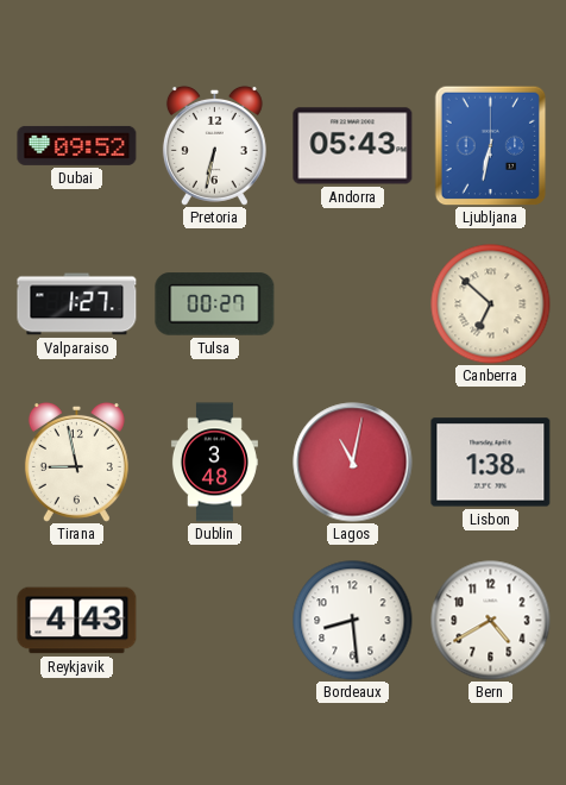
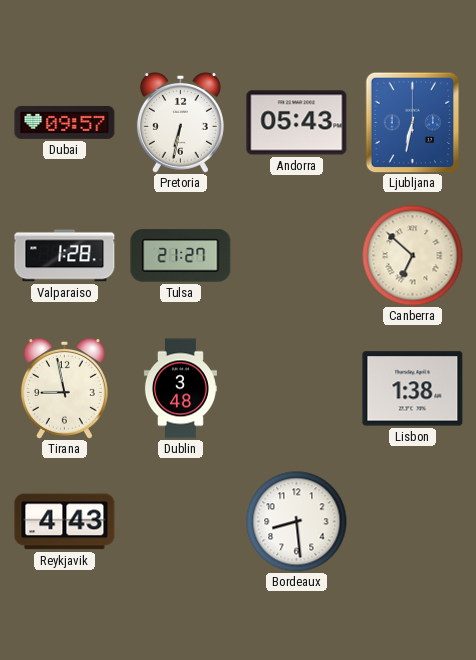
Dubai: 09:52 -> 09:57 (65, 122)
Valparaiso: 1:27 -> 1:28 (65, 256)
Tulsa: 00:27 -> 21:27 (181, 256)
Lagos: 11:02 -> none (353, 463)
Bern: 4:40 -> none (491, 621)
